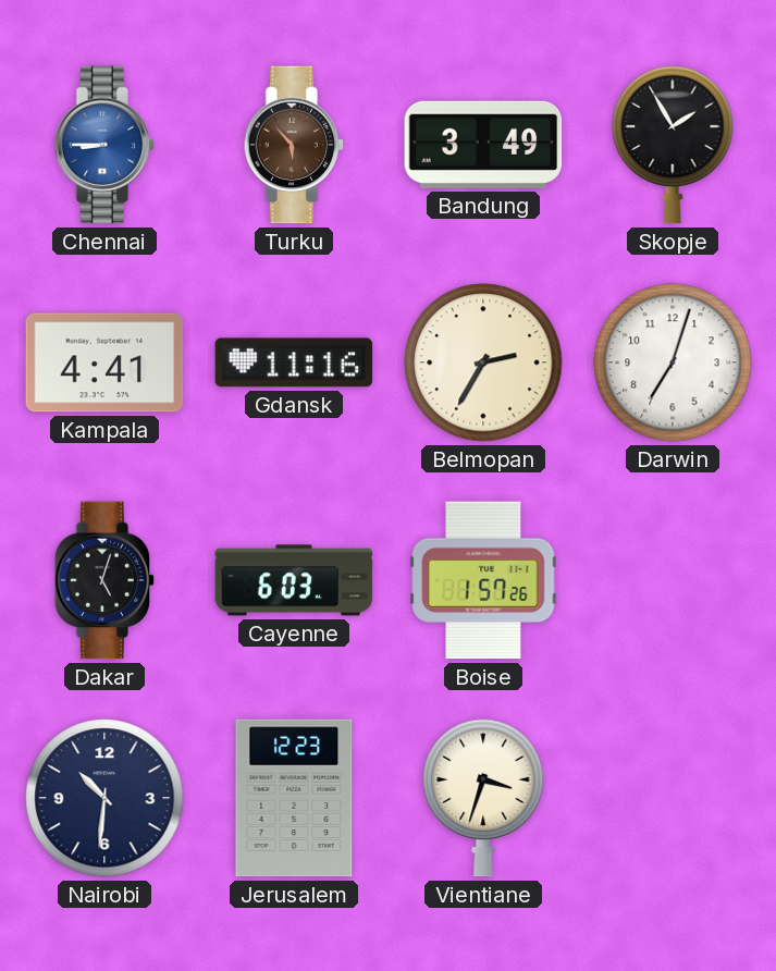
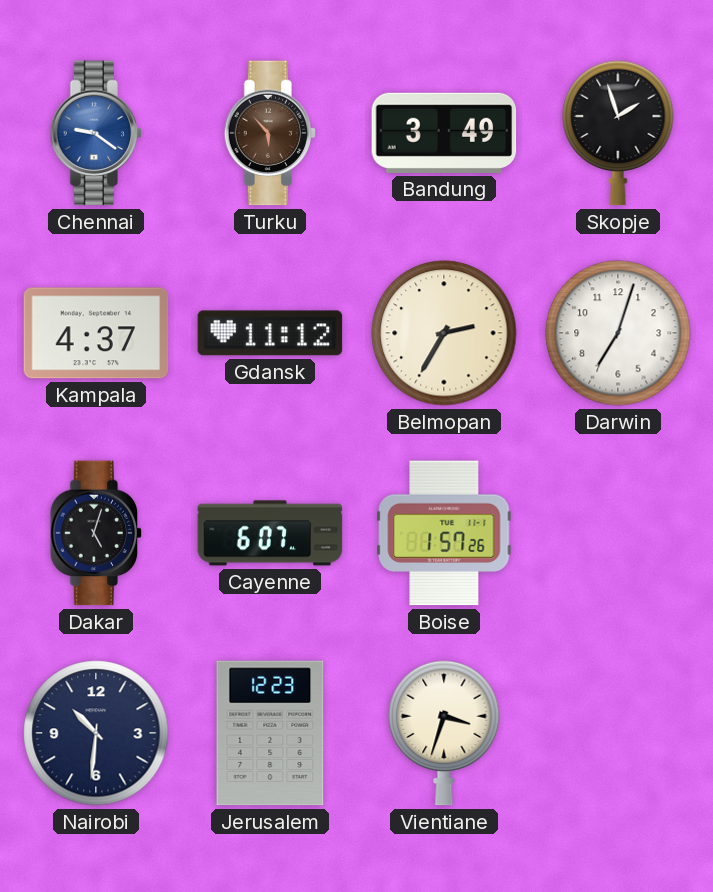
Chennai: 8:45 -> 9:21 (96, 133)
Skopje: 1:55 -> 1:57 (618, 133)
Kampala: 4:41 -> 4:37 (96, 333)
Gdansk: 11:16 -> 11:12 (270, 333)
Cayenne: 6:03 -> 6:07 (270, 533)
